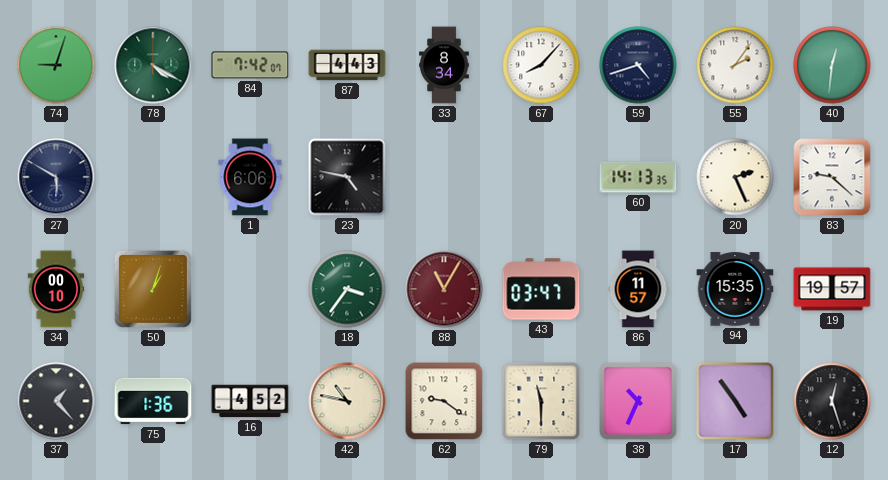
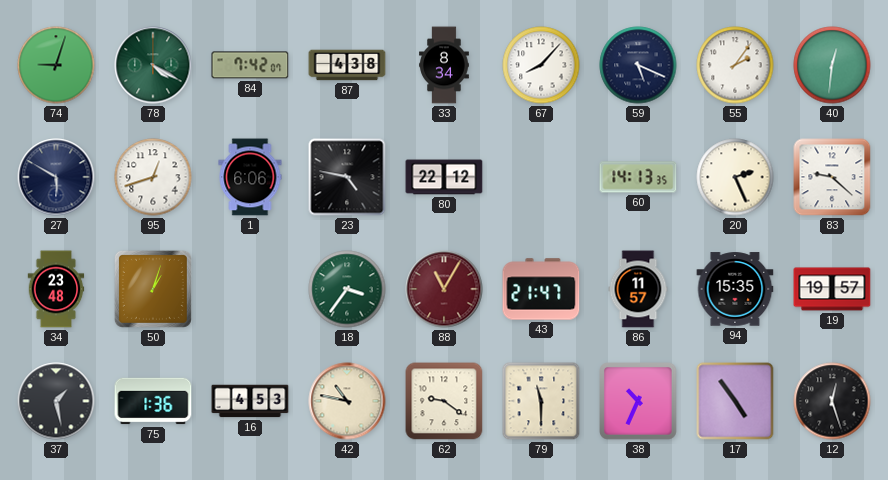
87: 4:43 -> 4:38 (347, 65)
59: 4:42 -> 5:19 (638, 65)
95: none -> 12:42 (153, 177)
80: none -> 22:12 (444, 177)
34: 00:10 -> 23:48 (56, 289)
43: 03:47 -> 21:47 (541, 289)
37: 1:23 -> 1:28 (56, 401)
16: 4:52 -> 4:53 (250, 401)
